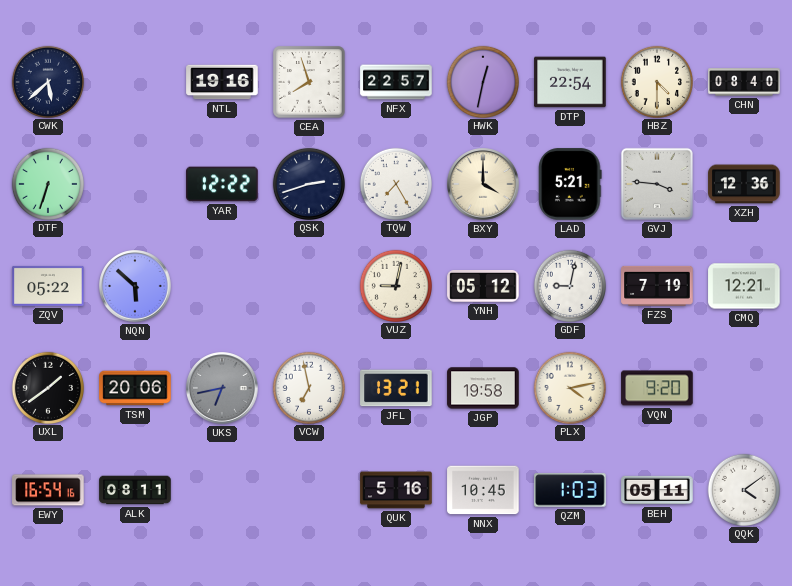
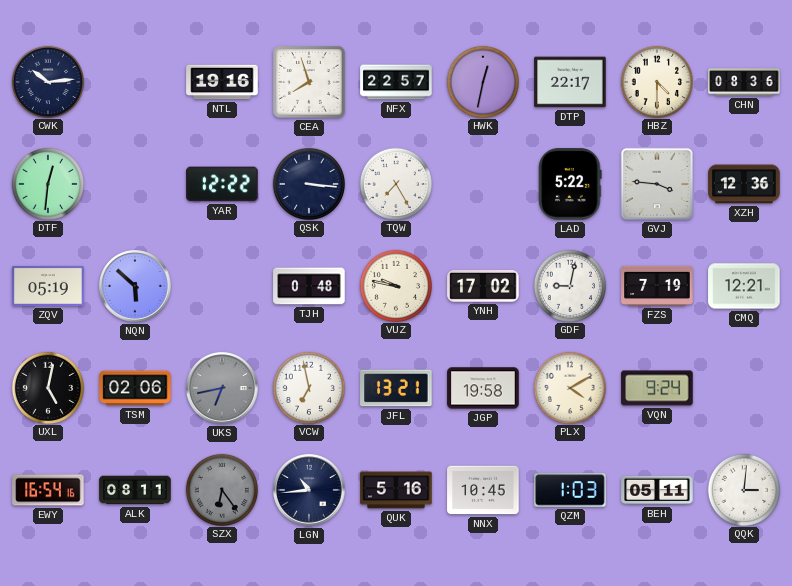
CWK: 5:38 -> 10:14 (47, 81)
DTP: 22:54 -> 22:17 (570, 82)
CHN: 08:40 -> 08:36 (744, 82)
DTF: 6:33 -> 12:31 (47, 183)
QSK: 2:42 -> 3:16 (308, 183)
BXY: 4:00 -> none (483, 184)
LAD: 5:21 -> 5:22 (570, 184)
ZQV: 05:22 -> 05:19 (48, 286)
TJH: none -> 0:48 (309, 286)
VUZ: 9:02 -> 9:47 (395, 285)
YNH: 05:12 -> 17:02 (483, 287)
UXL: 1:39 -> 5:02 (47, 387)
TSM: 20:06 -> 02:06 (135, 388)
PLX: 4:13 -> 4:10 (569, 387)
VQN: 9:20 -> 9:24 (657, 388)
SZX: none -> 6:24 (221, 489)
LGN: none -> 10:44 (309, 490)
QQK: 4:09 -> 3:01 (743, 489)
